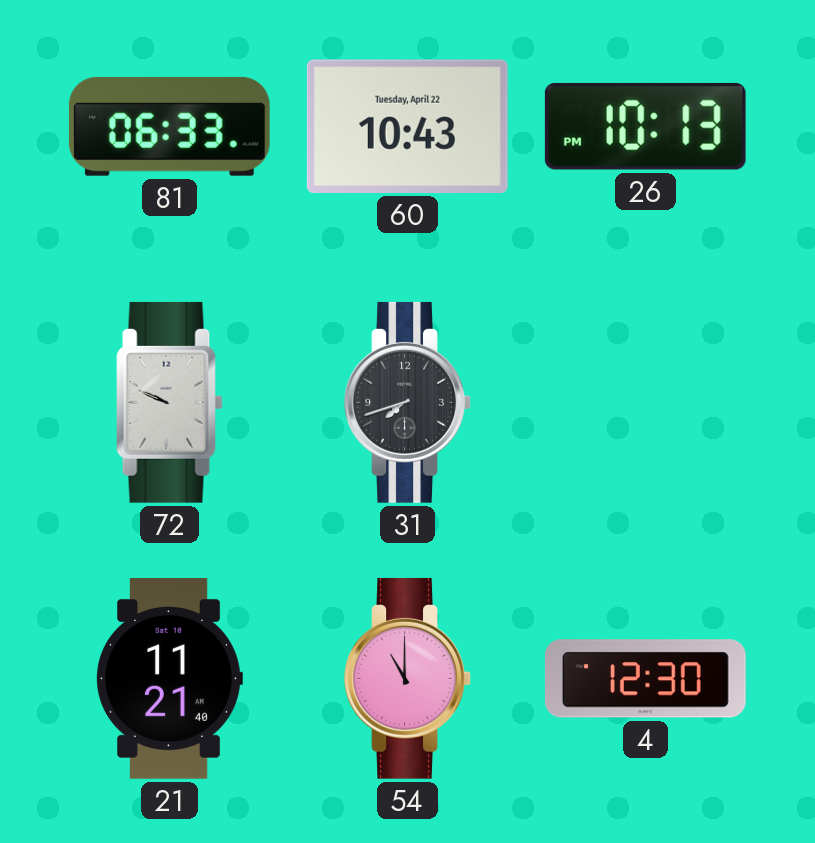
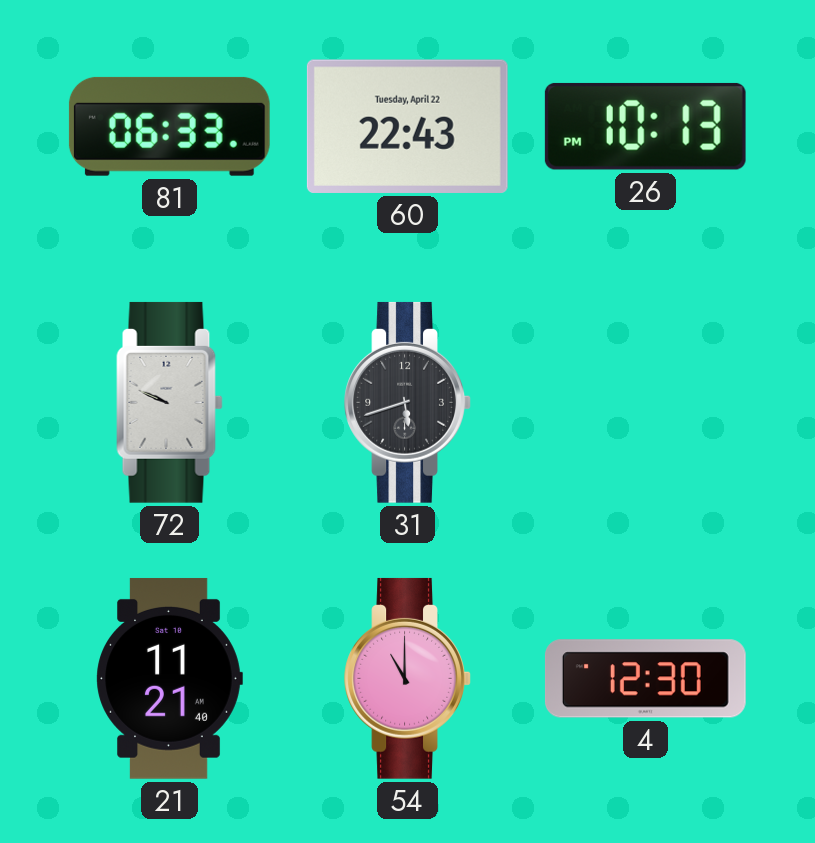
60: 10:43 -> 22:43 (407, 126)
31: 7:42 -> 5:42 (408, 402)
